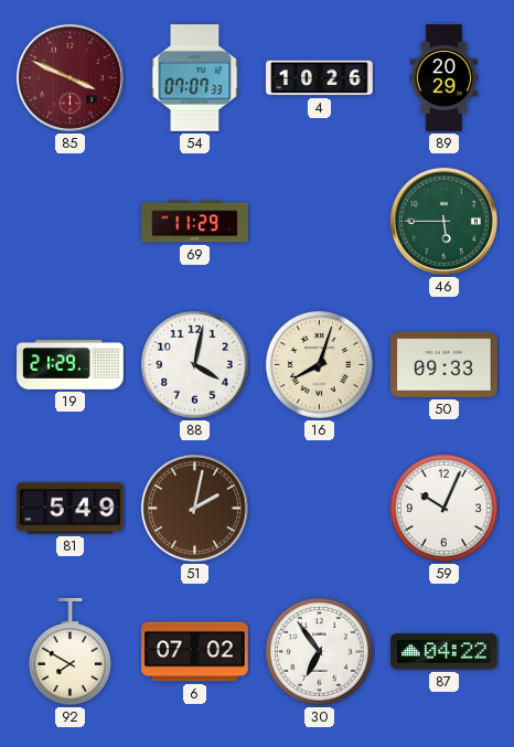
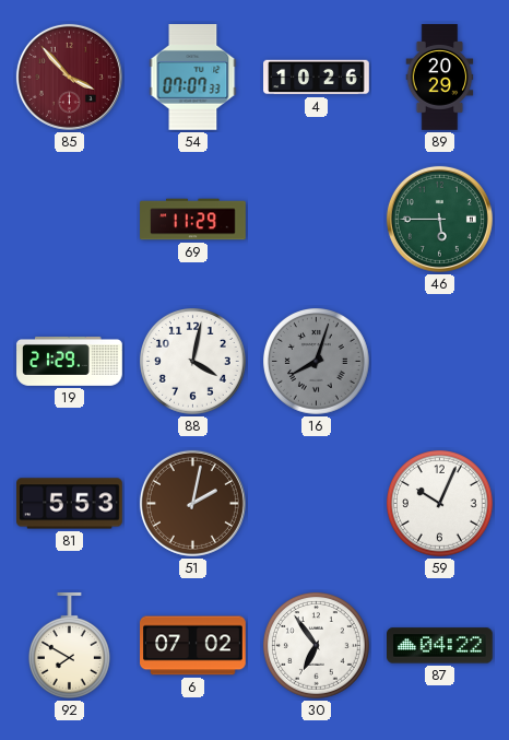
85: 3:49 -> 3:53 (69, 77)
16 dial: cream -> grey (317, 362)
50: 09:33 -> none (445, 364)
81: 5:49 -> 5:53 (70, 504)
